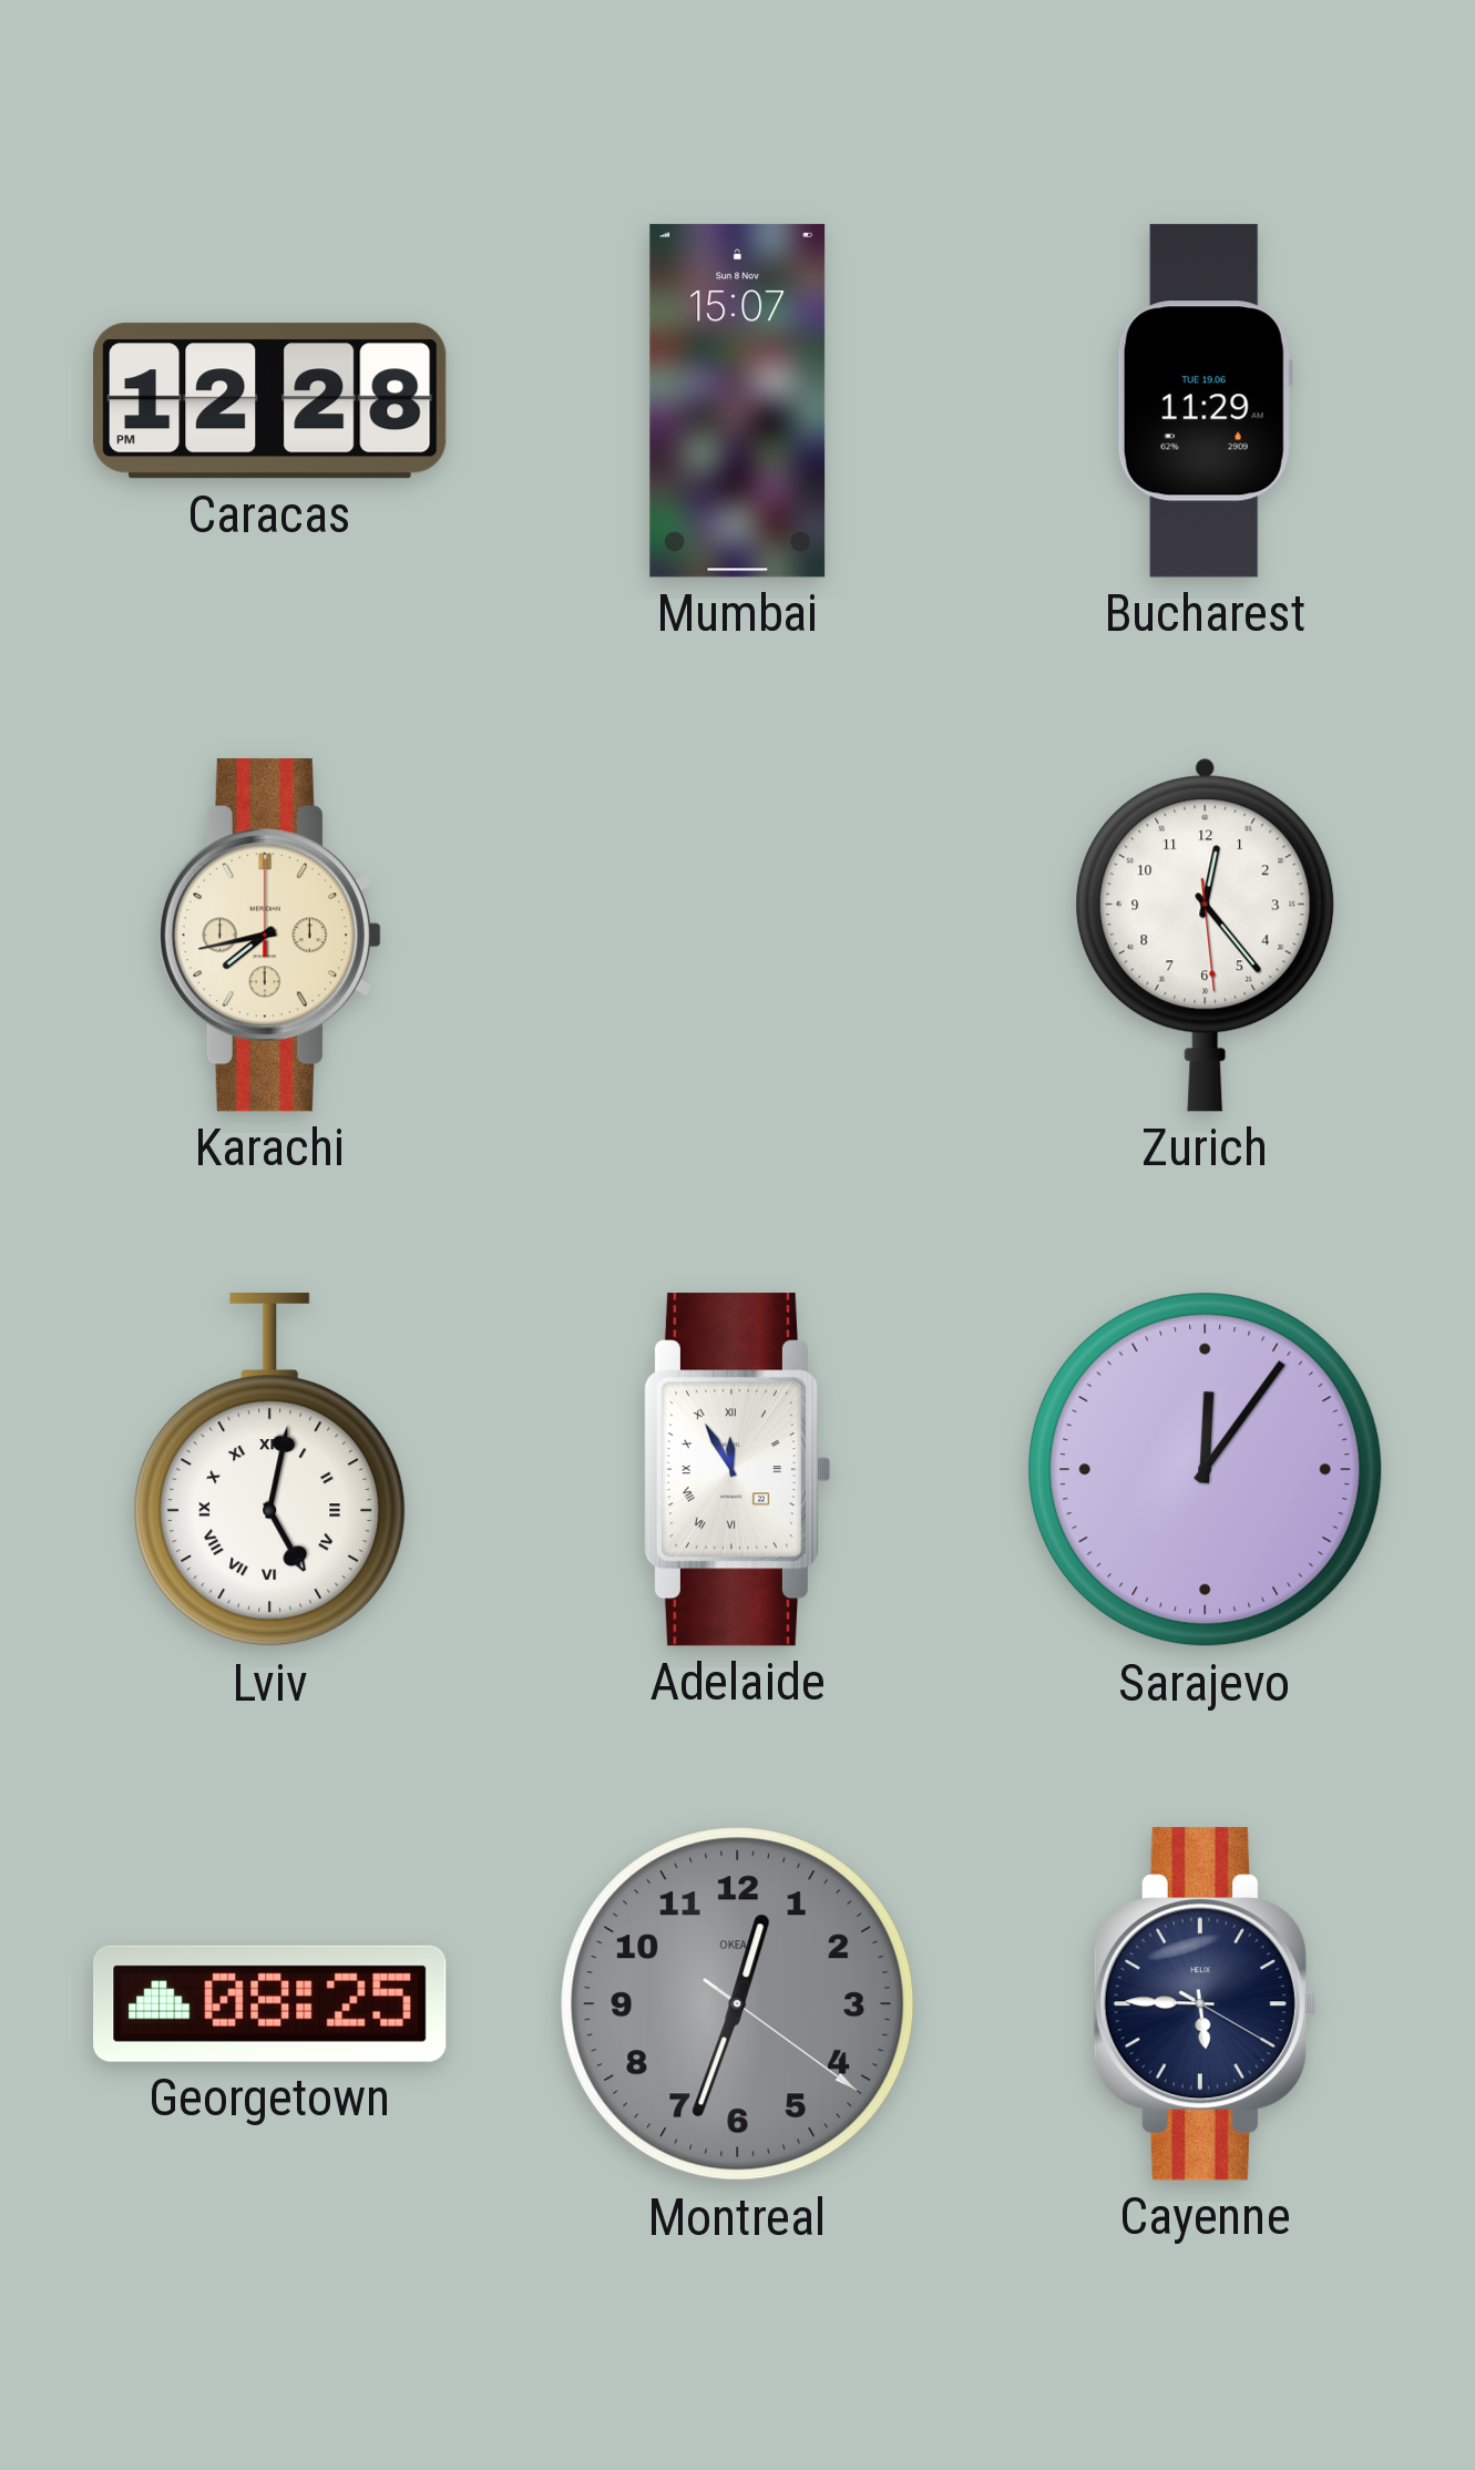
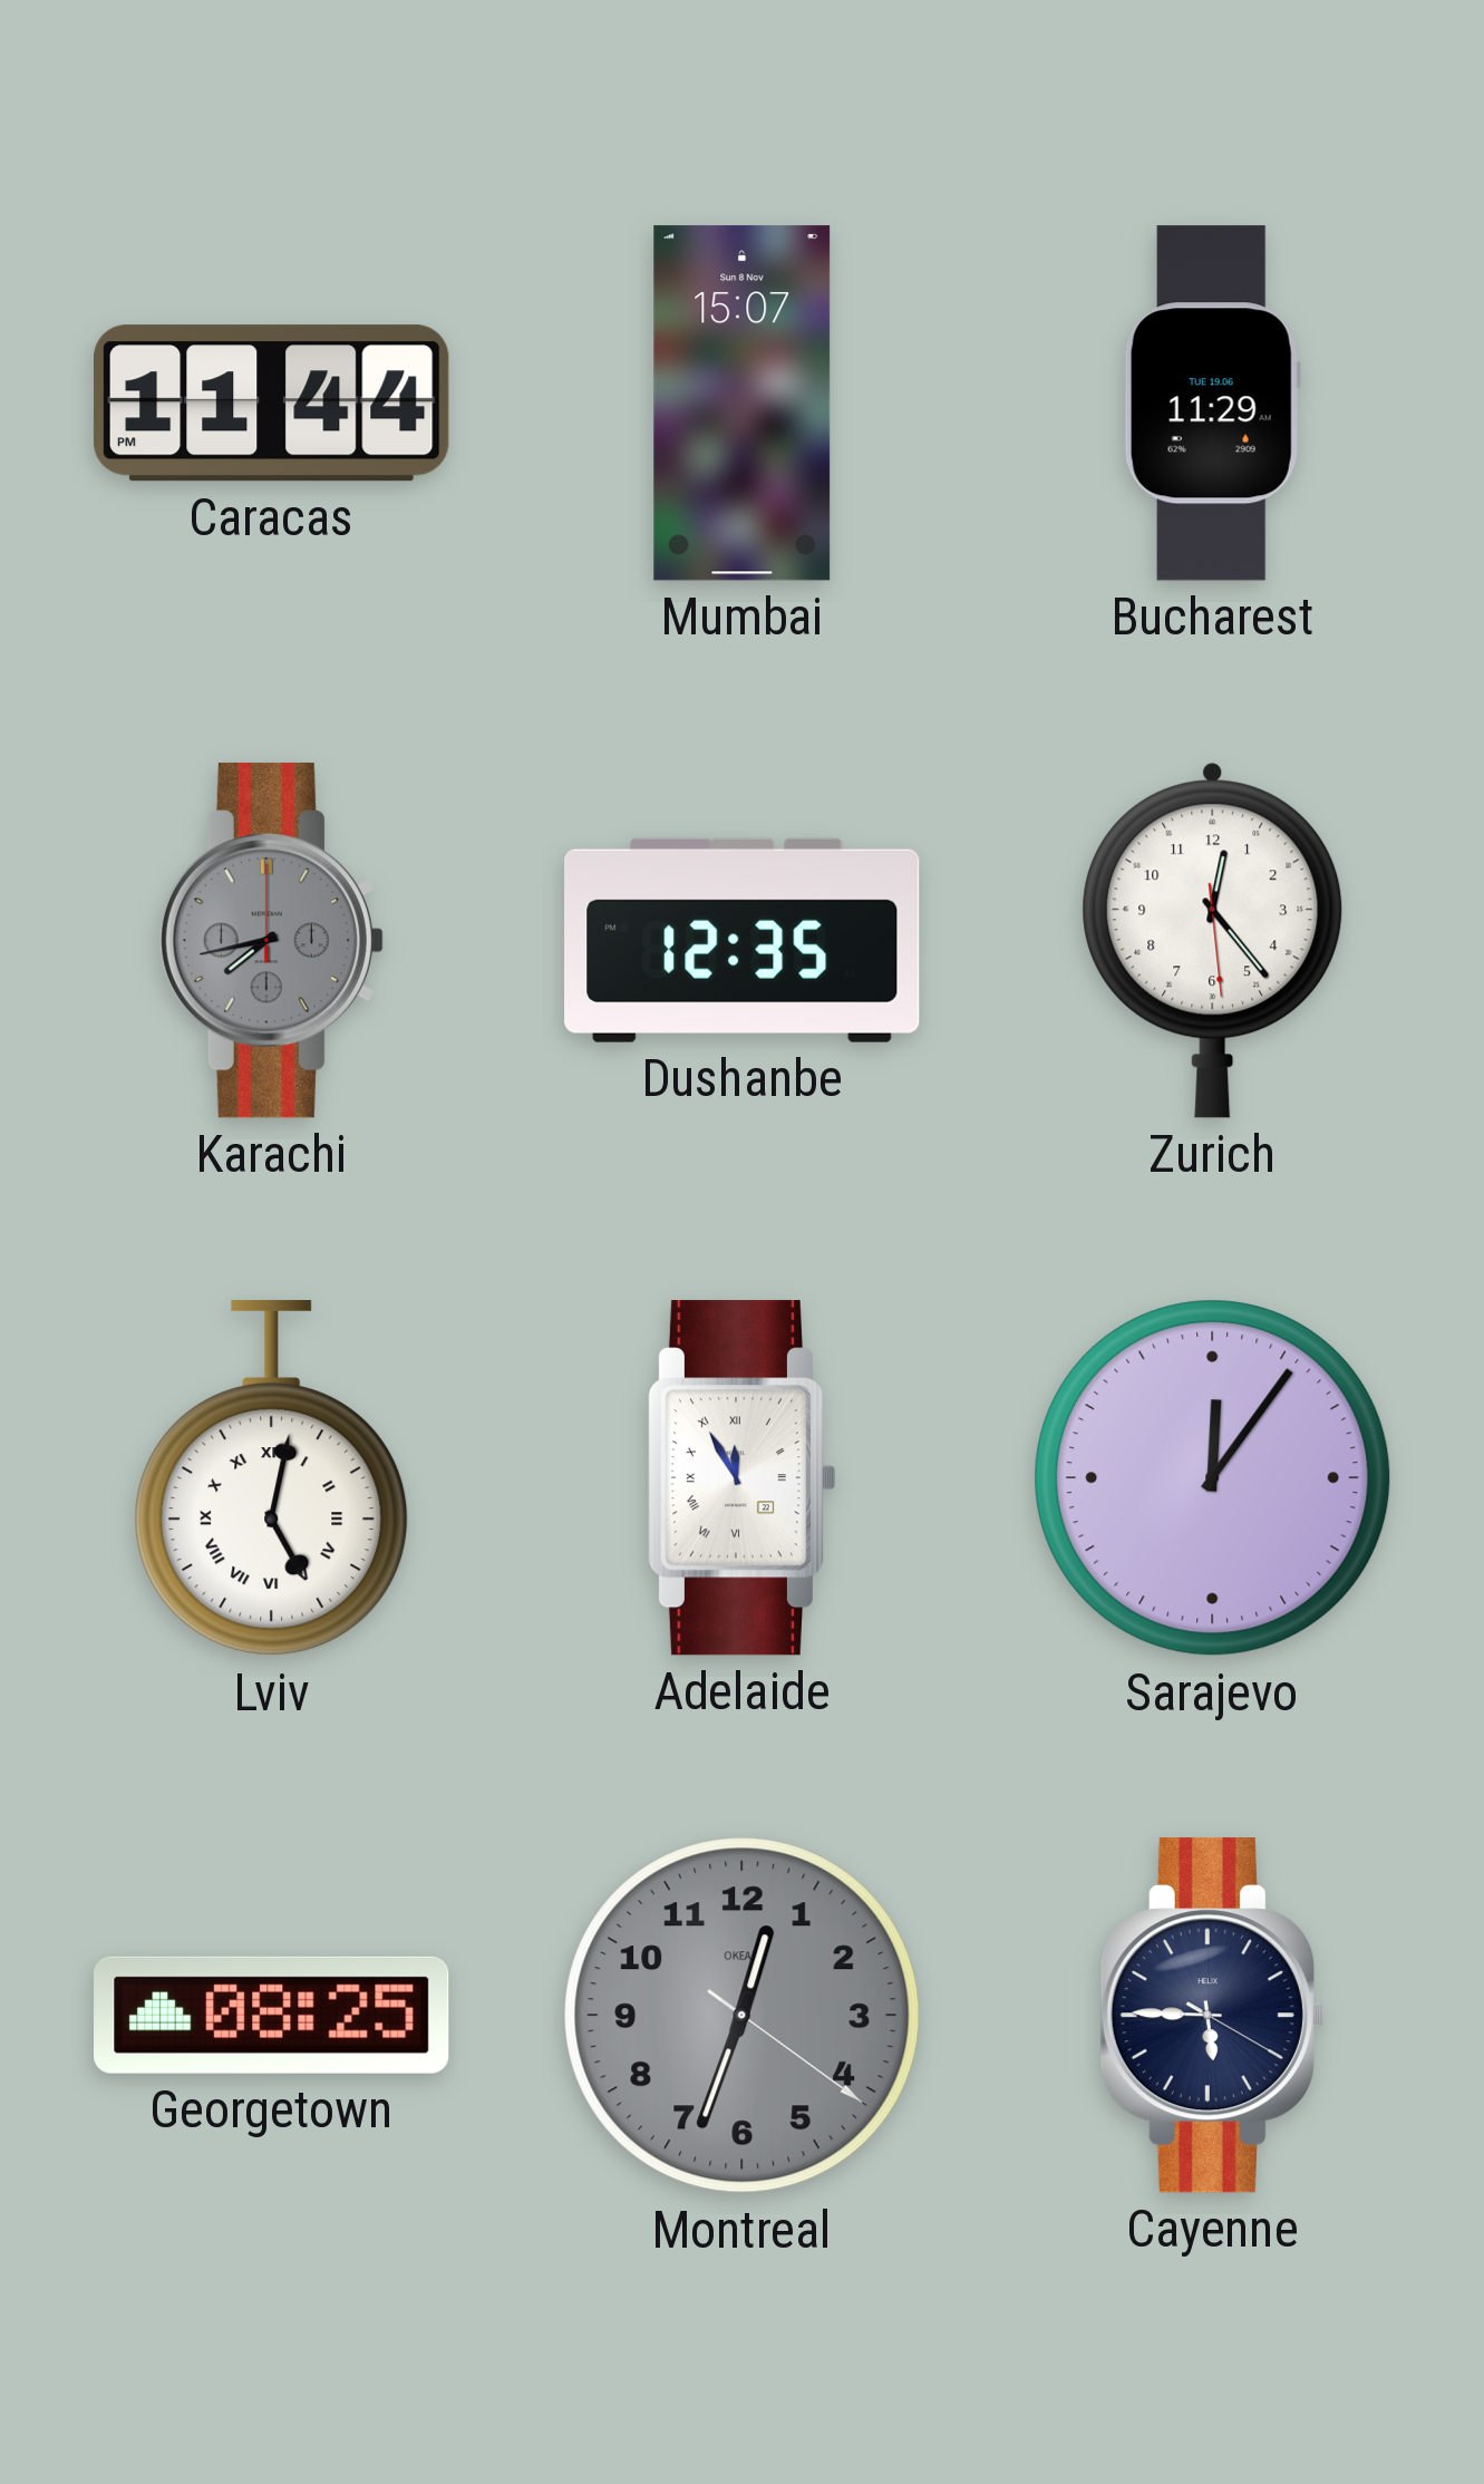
Caracas: 12:28 -> 11:44 (272, 404)
Karachi dial: cream -> grey (271, 941)
Dushanbe: none -> 12:35 (743, 940)
